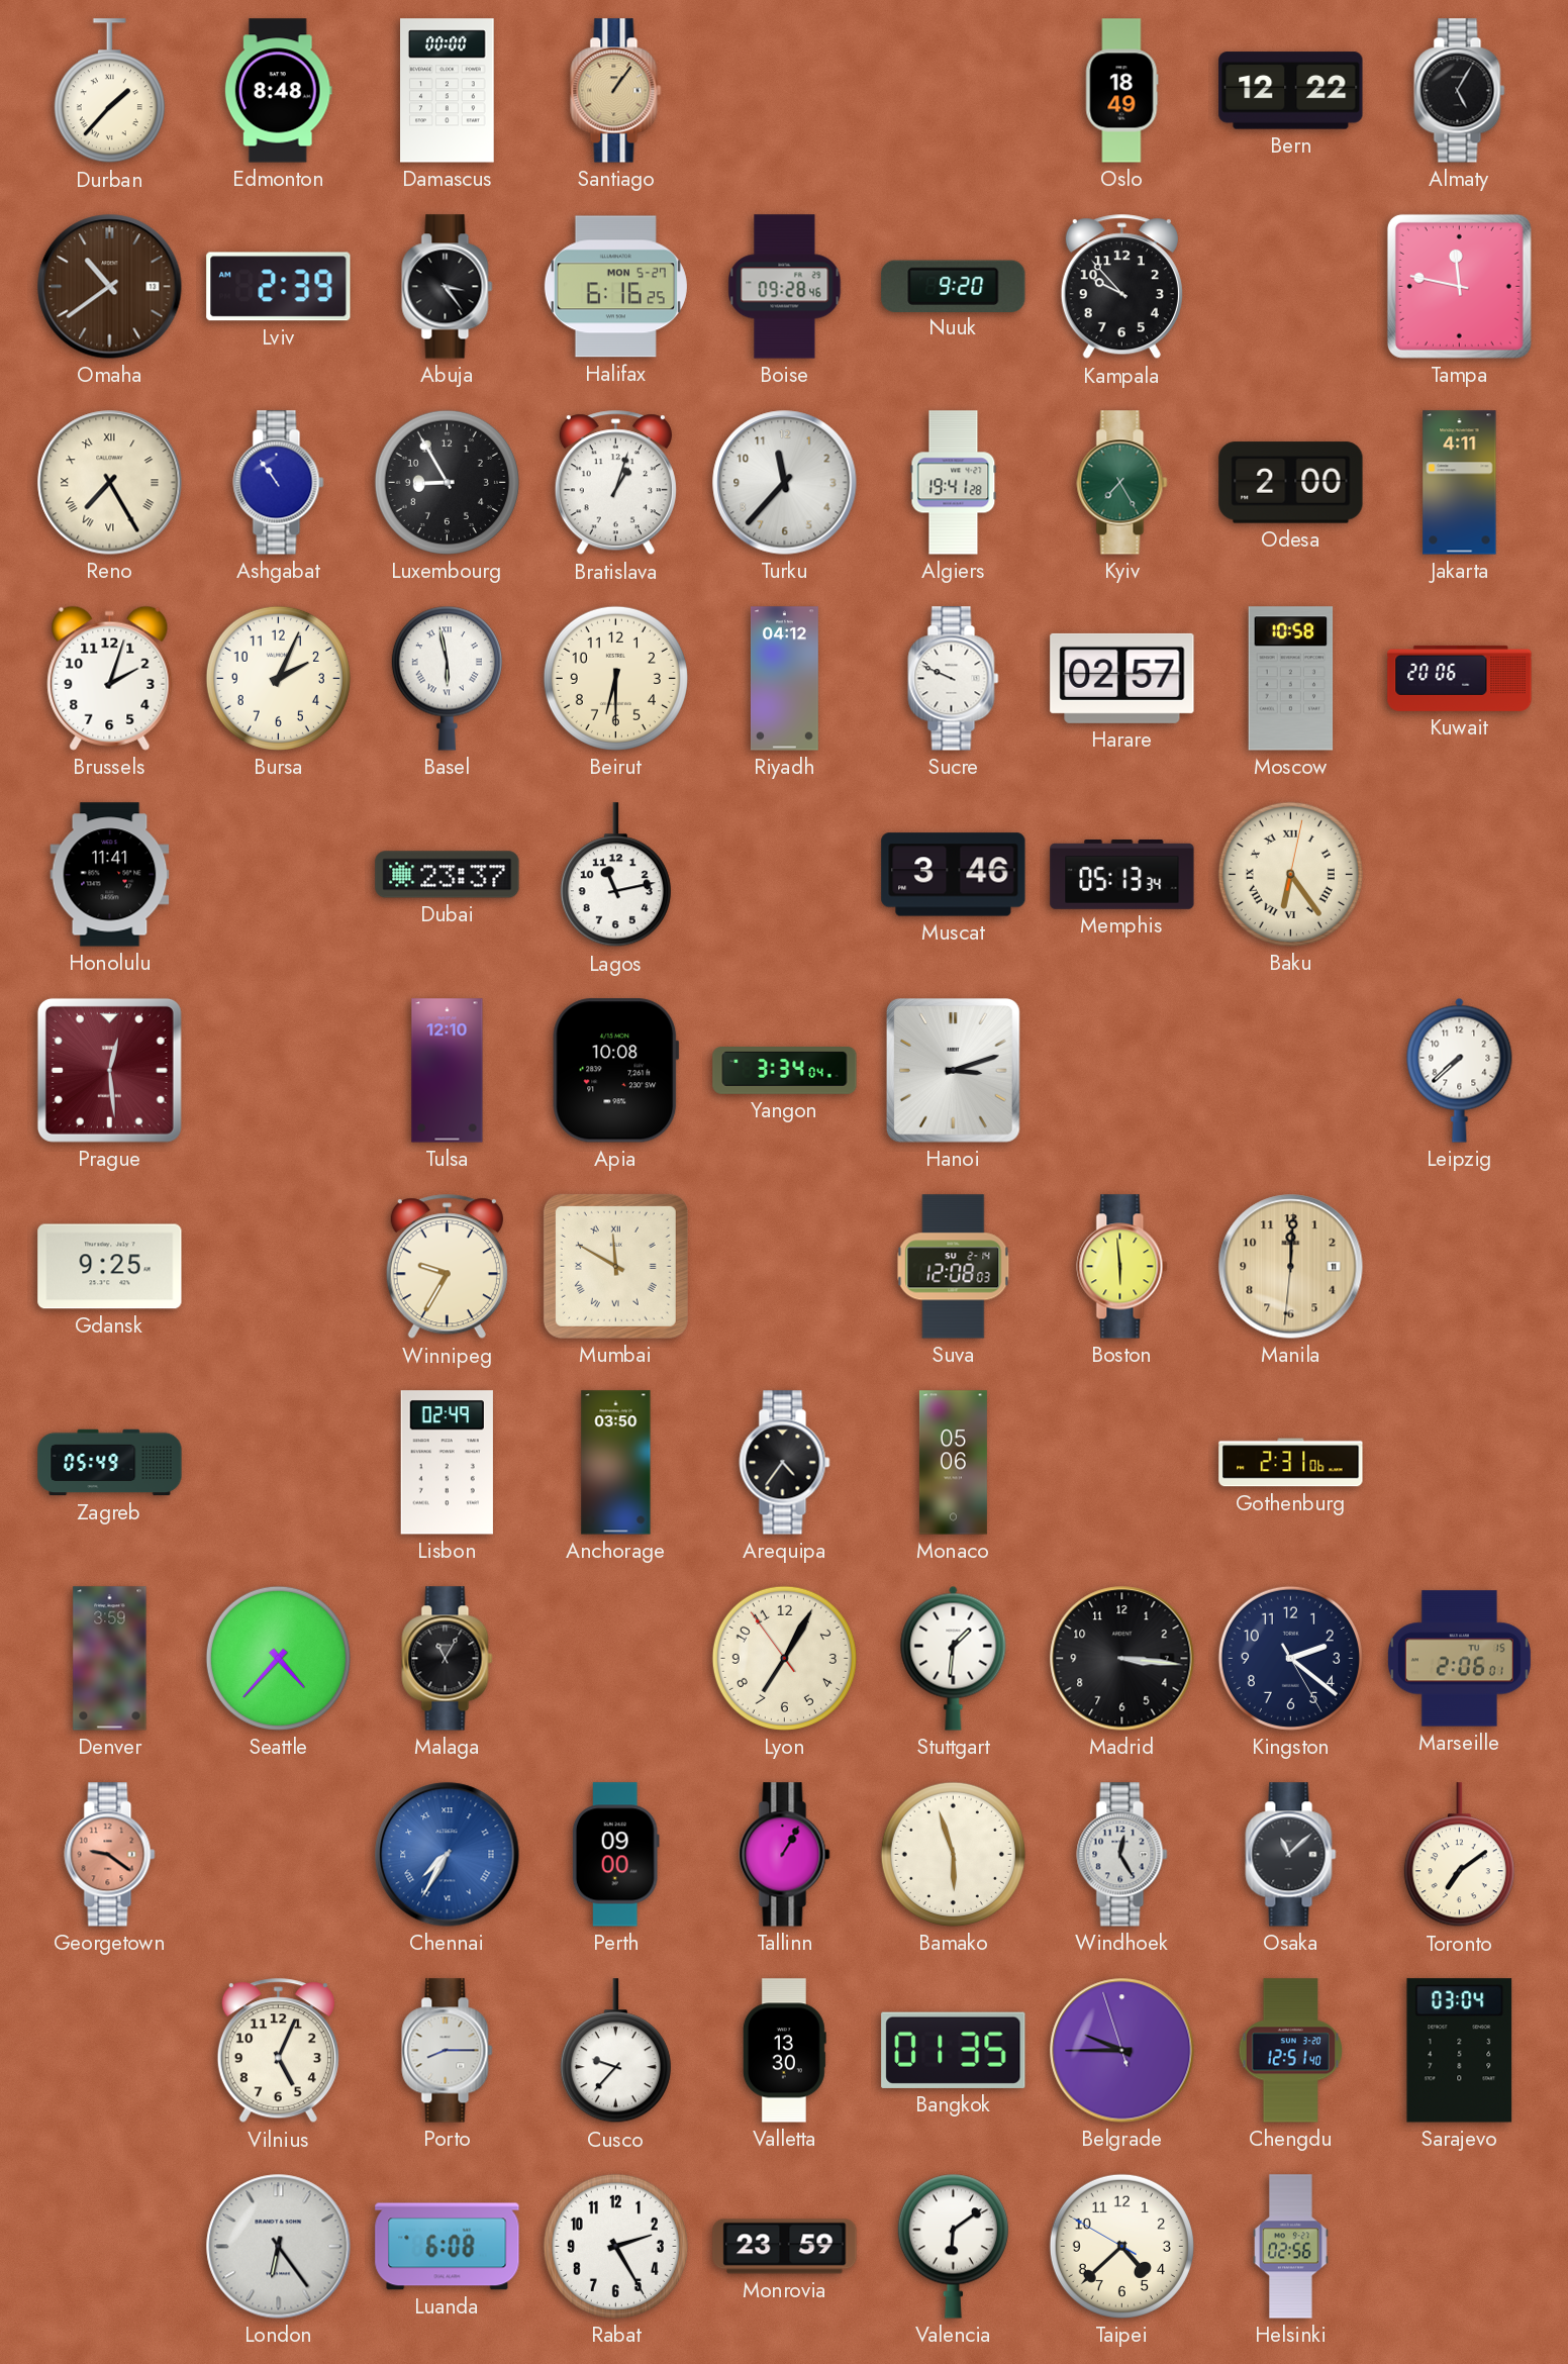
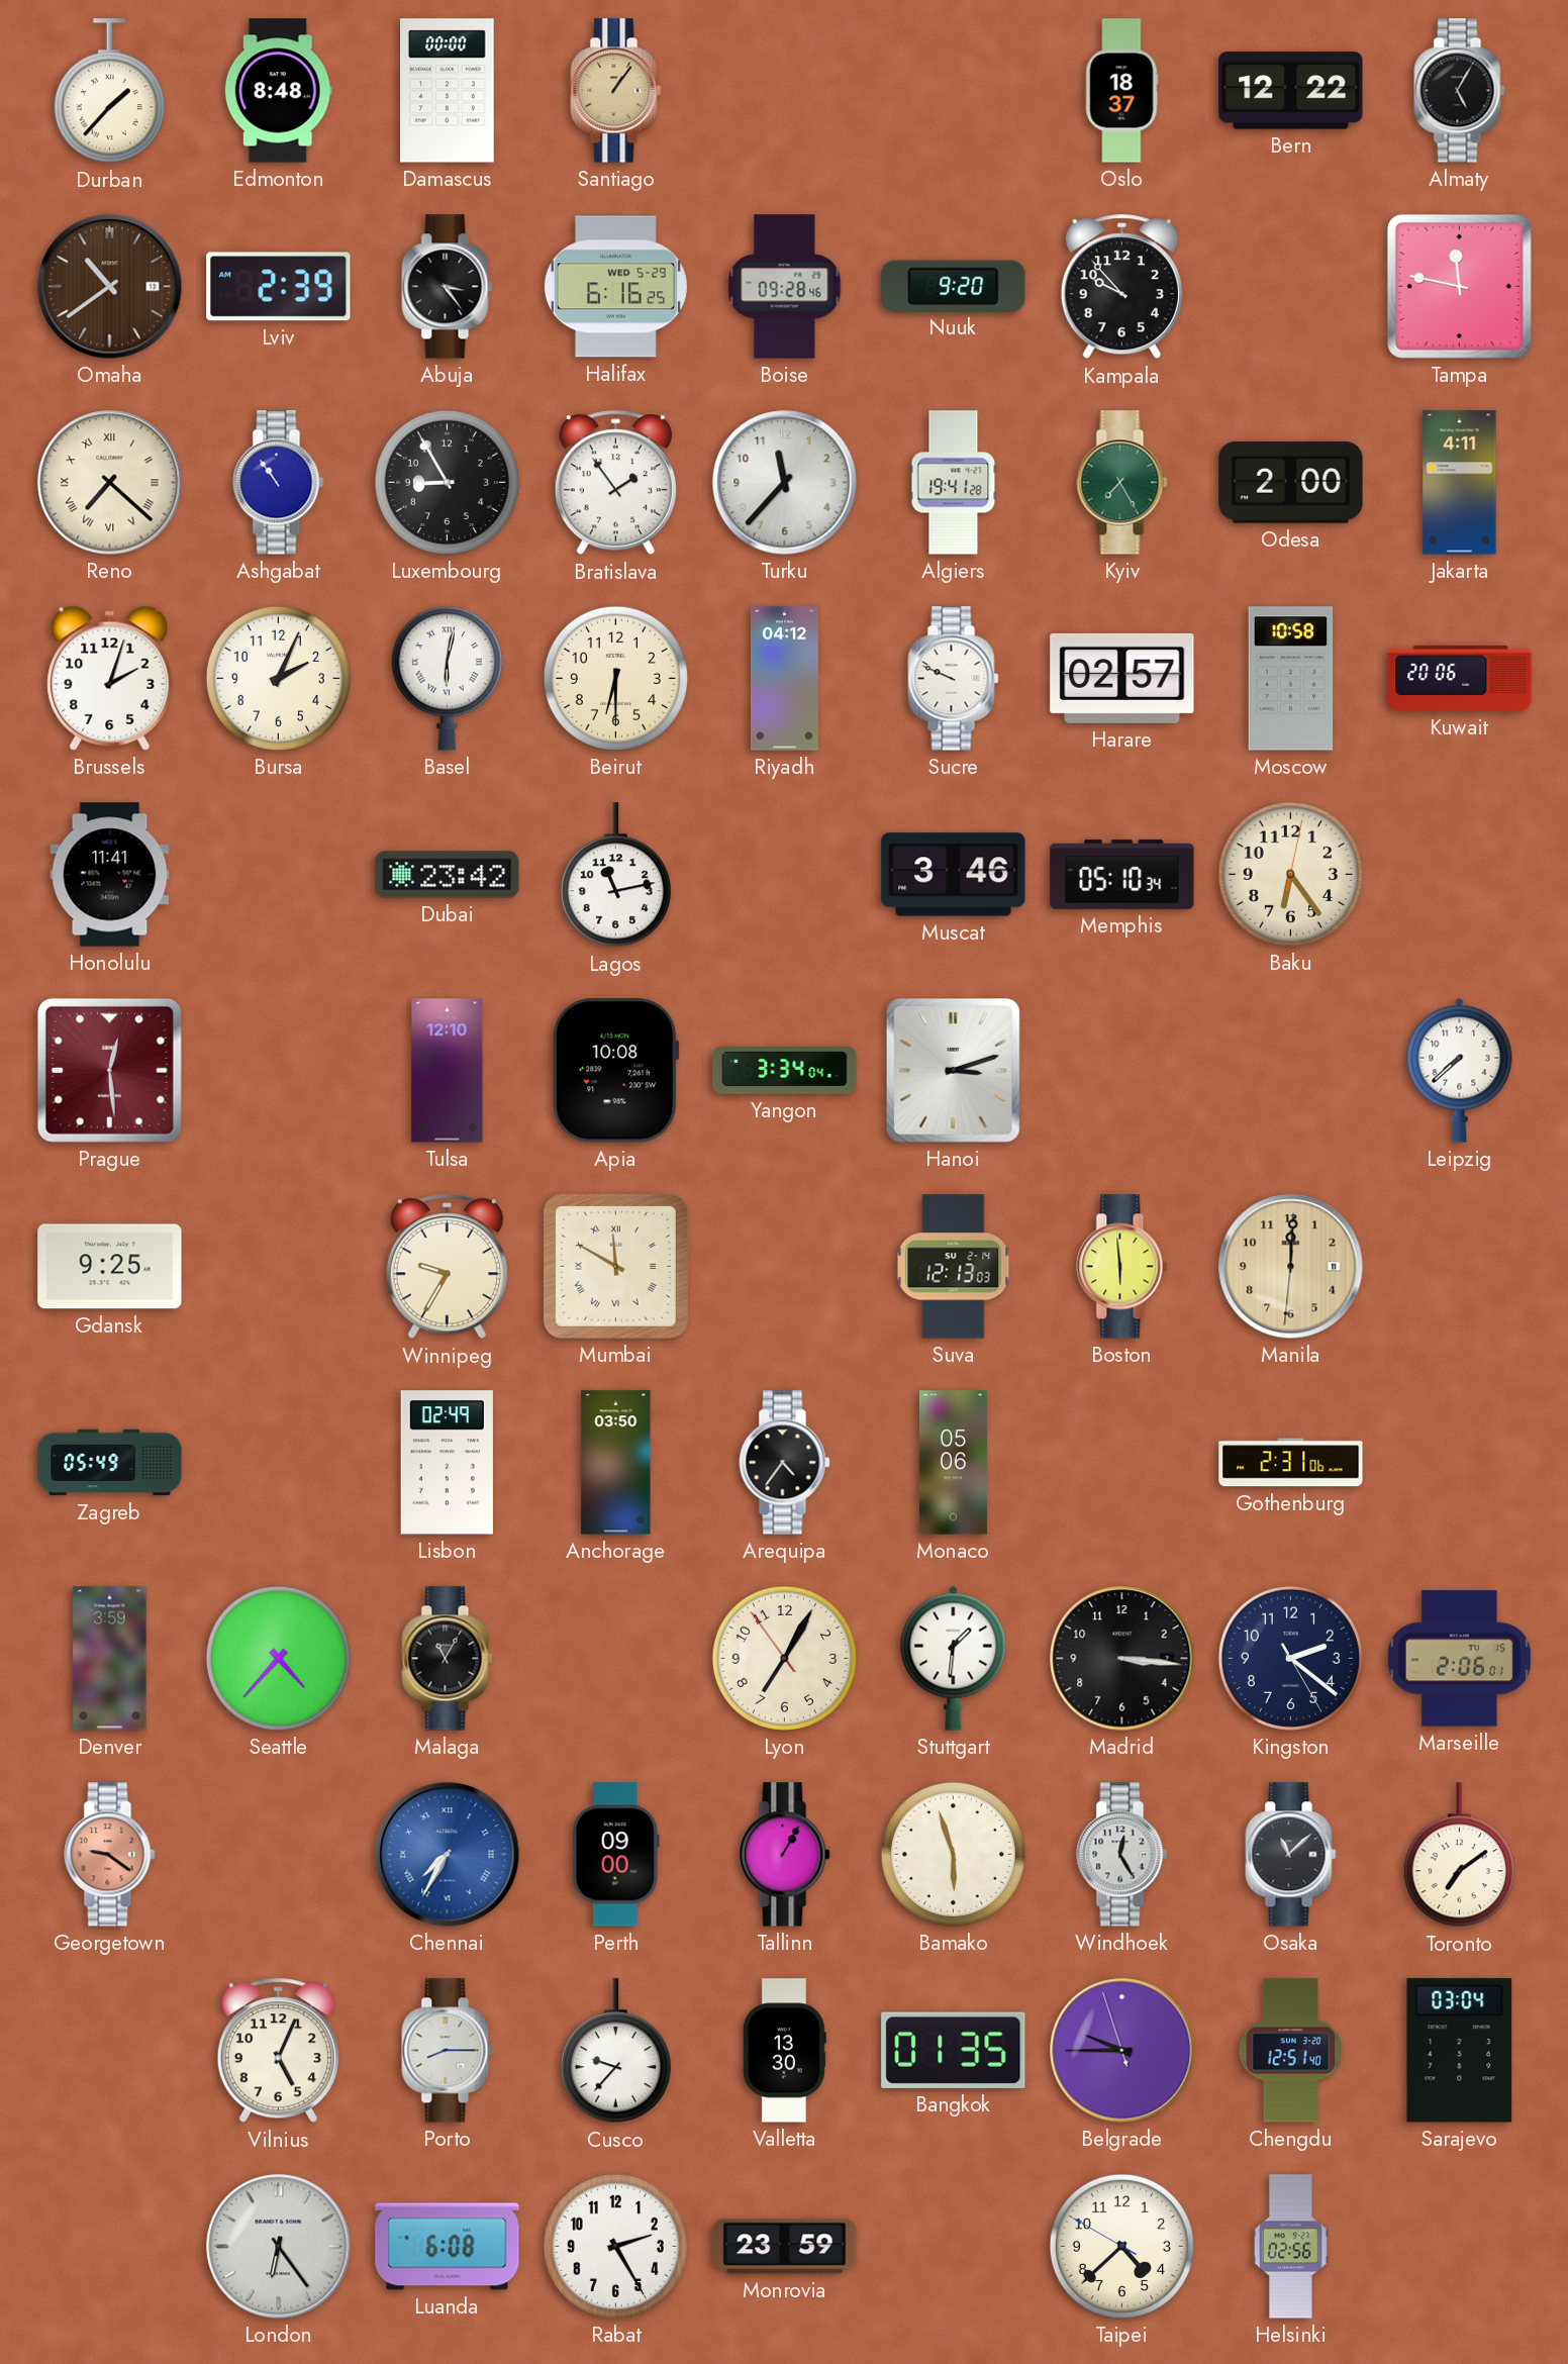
Oslo: 18:49 -> 18:37 (1121, 91)
Halifax date: MON 5-27 -> WED 5-29 (615, 287)
Reno: 7:25 -> 7:22 (110, 483)
Bratislava: 1:03 -> 1:54 (615, 483)
Basel: 5:58 -> 6:02 (447, 678)
Dubai: 23:37 -> 23:42 (448, 875)
Memphis: 05:13 -> 05:10 (1122, 874)
Baku numerals: Roman -> Arabic (1290, 874)
Suva: 12:08 -> 12:13 (954, 1267)
Valencia: 6:09 -> none (953, 2246)
